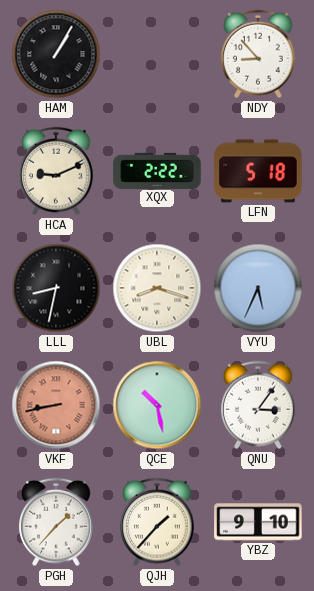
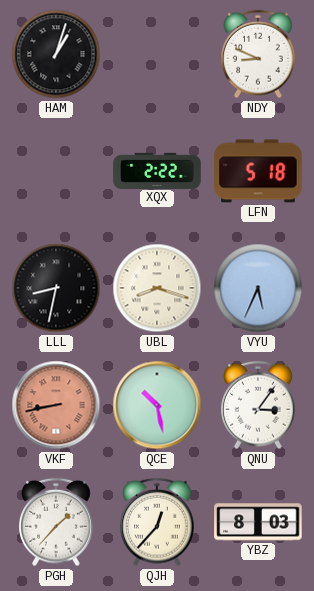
HAM: 1:05 -> 1:03 (56, 54)
NDY: 8:53 -> 8:49 (258, 54)
HCA: 9:11 -> none (56, 171)
QJH: 1:37 -> 12:37 (157, 522)
YBZ: 9:10 -> 8:03 (258, 522)
